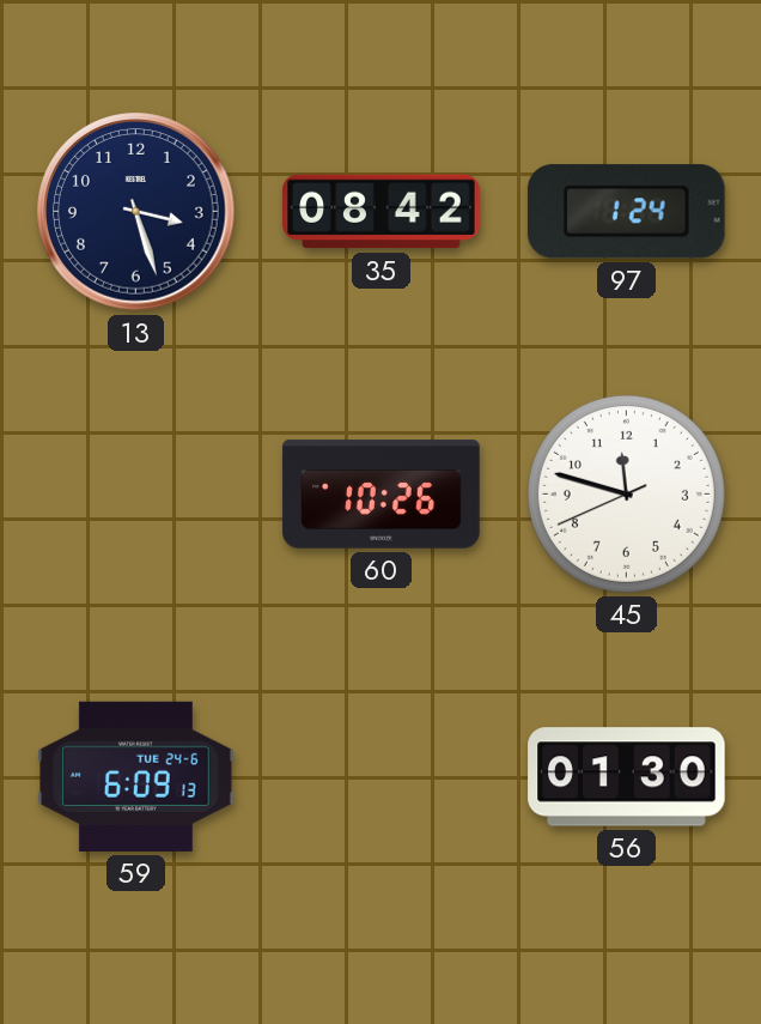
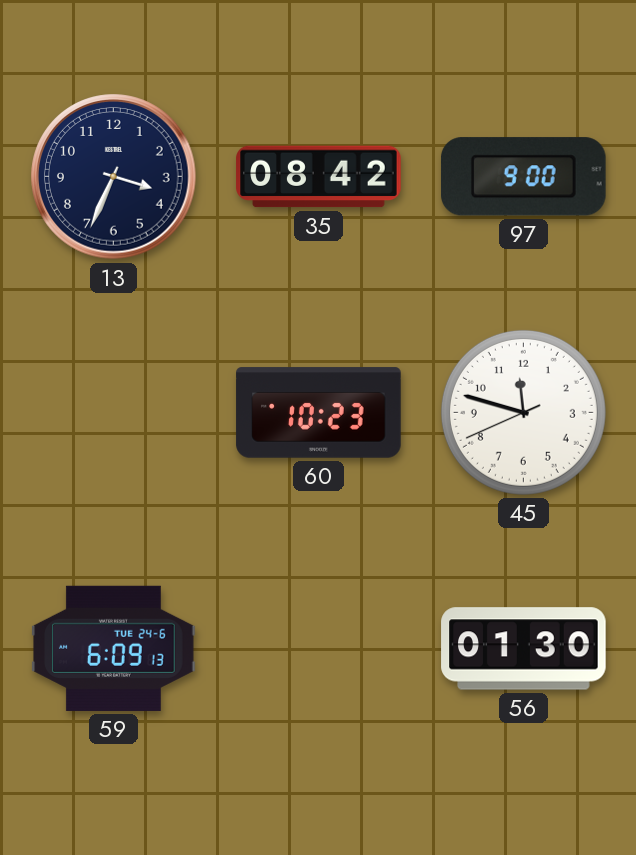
13: 3:27 -> 3:34 (114, 177)
97: 1:24 -> 9:00 (523, 177)
60: 10:26 -> 10:23 (319, 413)
